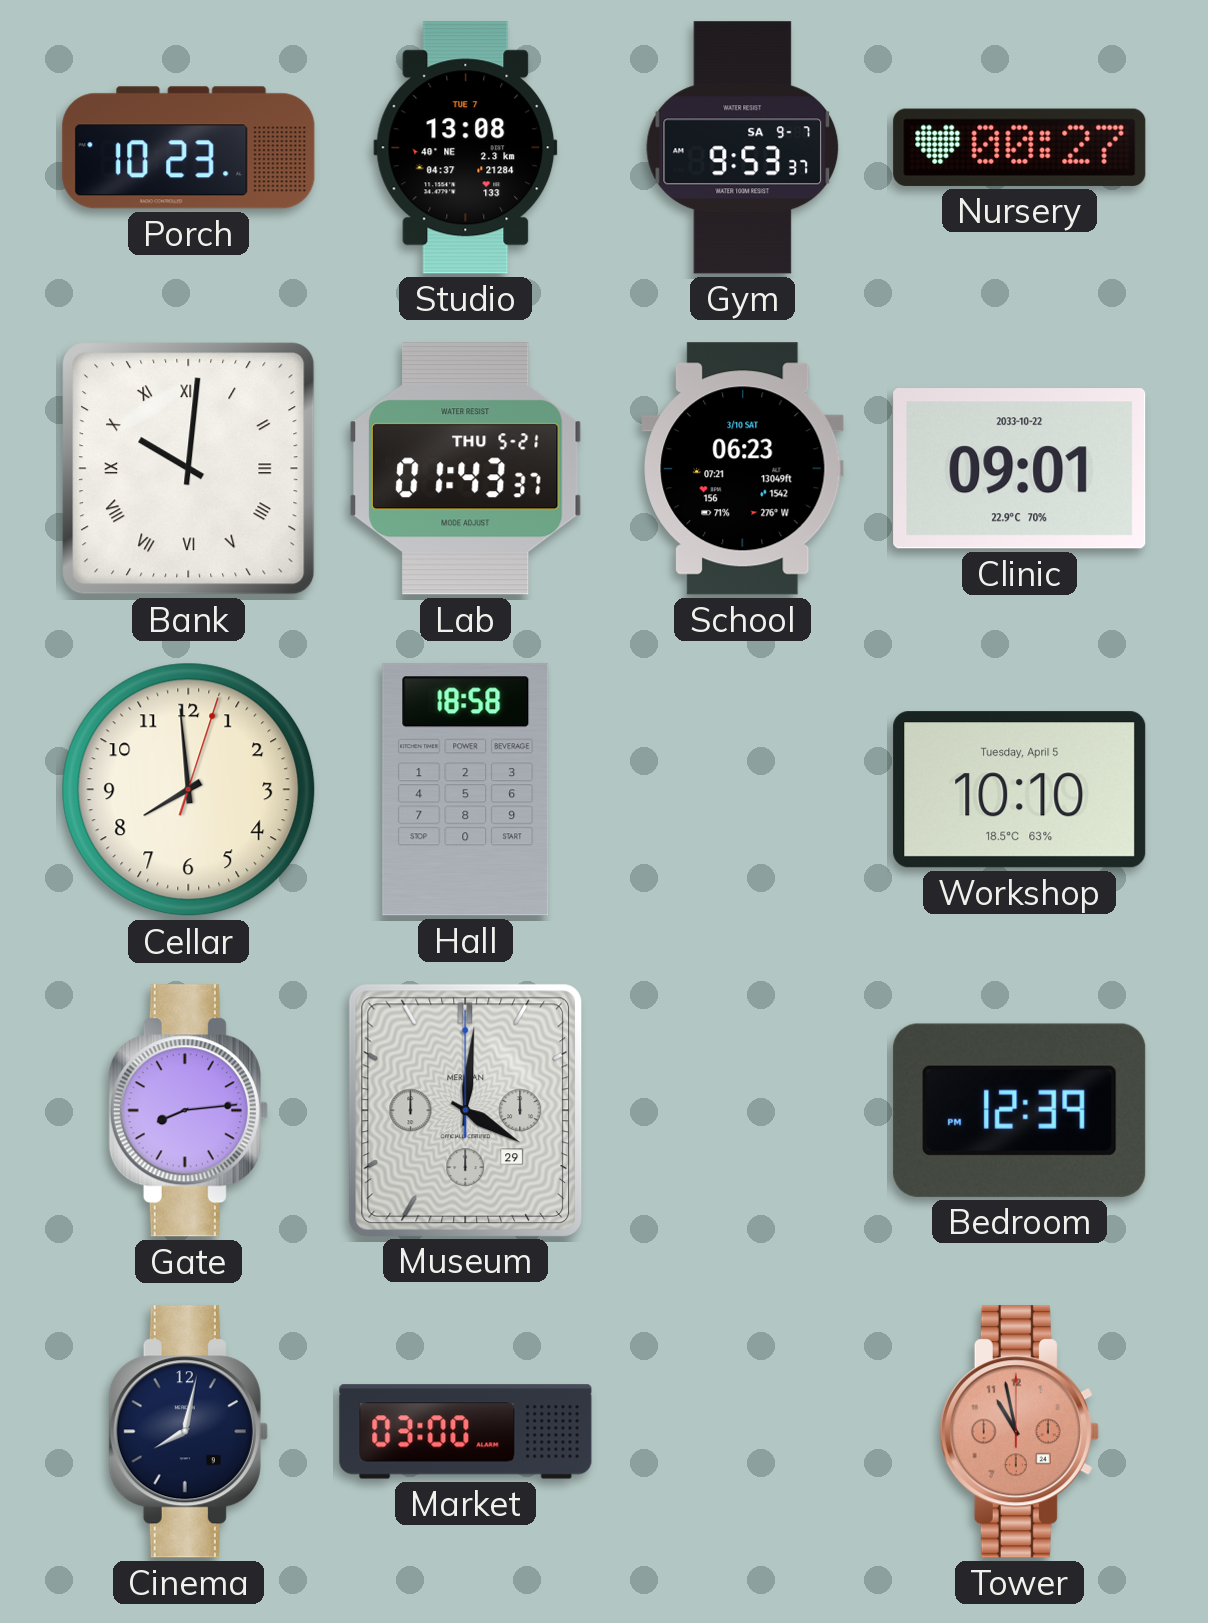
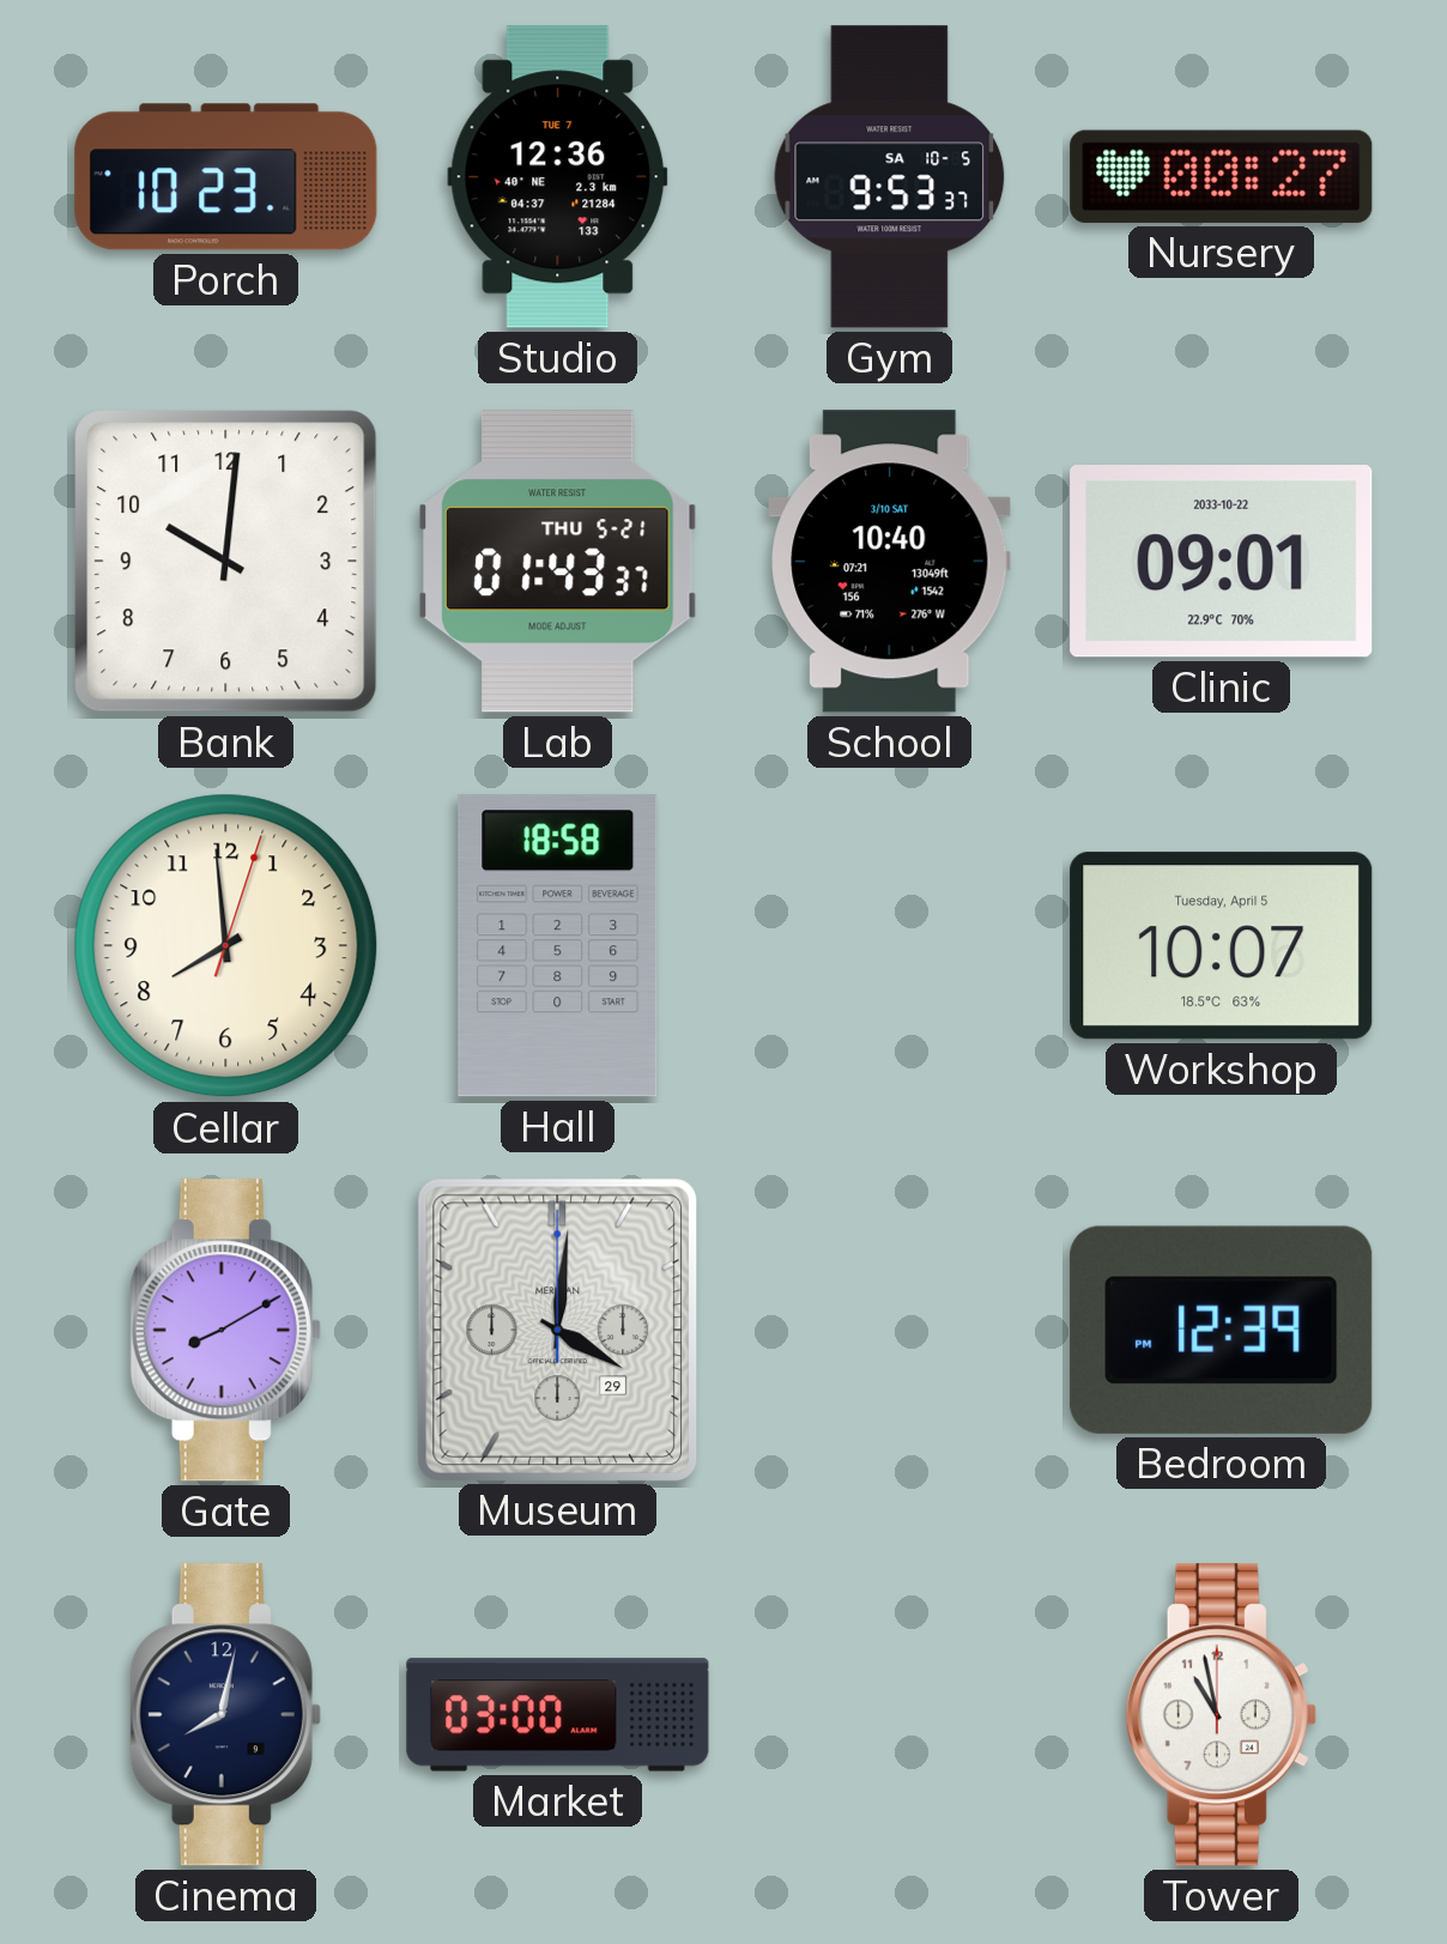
Studio: 13:08 -> 12:36 (558, 177)
Gym date: SA 9-7 -> SA 10-5 (890, 177)
Bank numerals: Roman -> Arabic (226, 562)
School: 06:23 -> 10:40 (890, 562)
Workshop: 10:10 -> 10:07 (1222, 946)
Gate: 8:14 -> 8:10 (225, 1331)
Tower dial: salmon -> white (1221, 1715)
